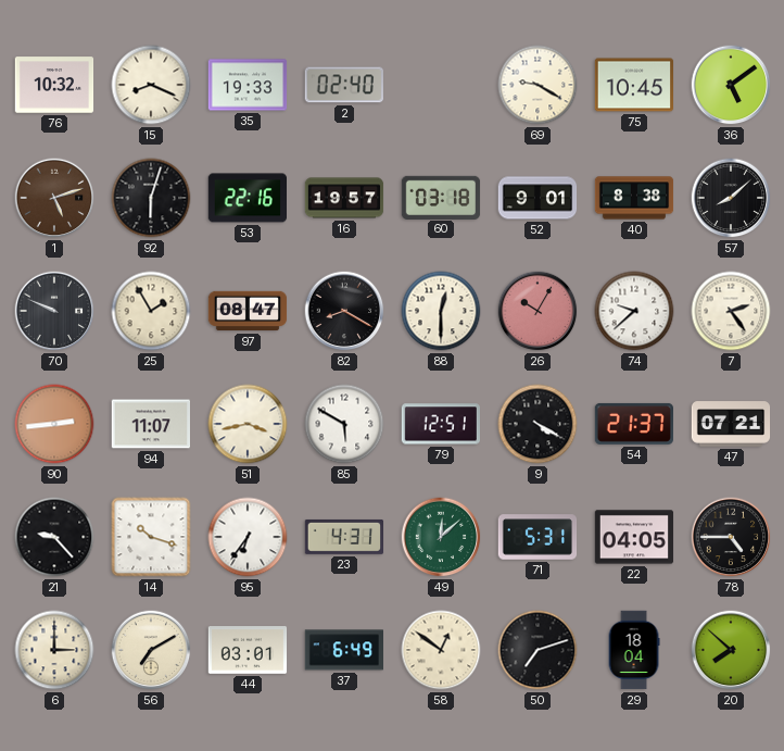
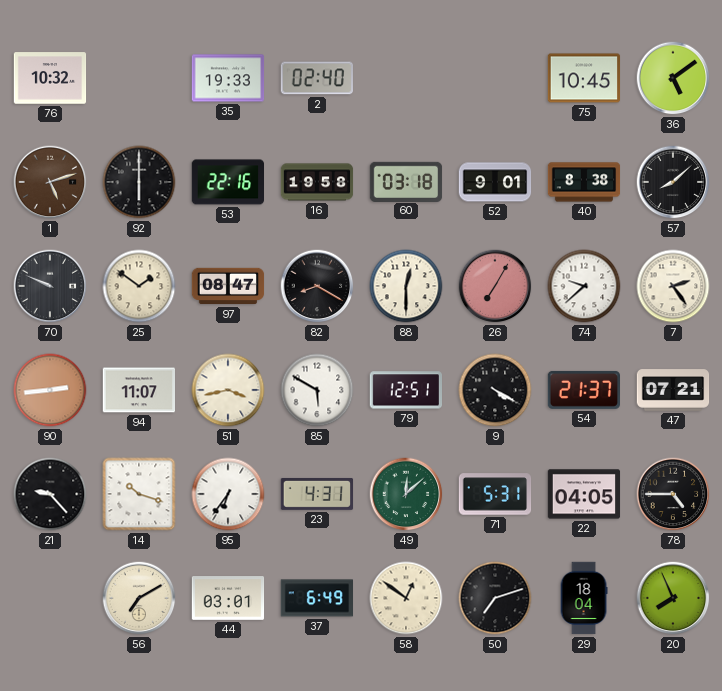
15: 8:19 -> none (151, 85)
69: 9:20 -> none (538, 85)
92: 6:03 -> 6:00 (139, 182)
16: 19:57 -> 19:58 (317, 182)
25: 1:55 -> 1:51 (139, 286)
26: 10:05 -> 7:05 (495, 286)
6: 3:00 -> none (54, 650)
20: 7:52 -> 7:56 (673, 598)
